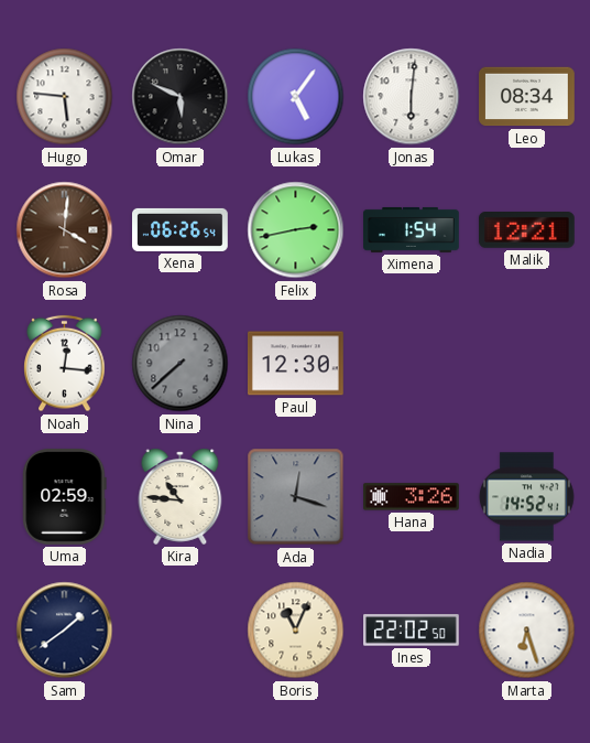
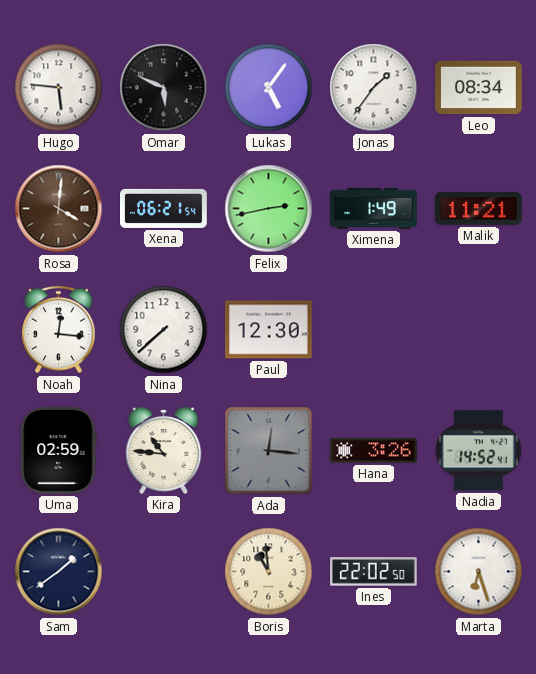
Jonas: 6:01 -> 1:36 (374, 88)
Xena: 06:26 -> 06:21 (164, 208)
Ximena: 1:54 -> 1:49 (374, 208)
Malik: 12:21 -> 11:21 (478, 209)
Nina dial: grey -> white (164, 330)
Ada: 12:18 -> 12:16 (269, 451)
Boris: 11:04 -> 10:59 (269, 572)
